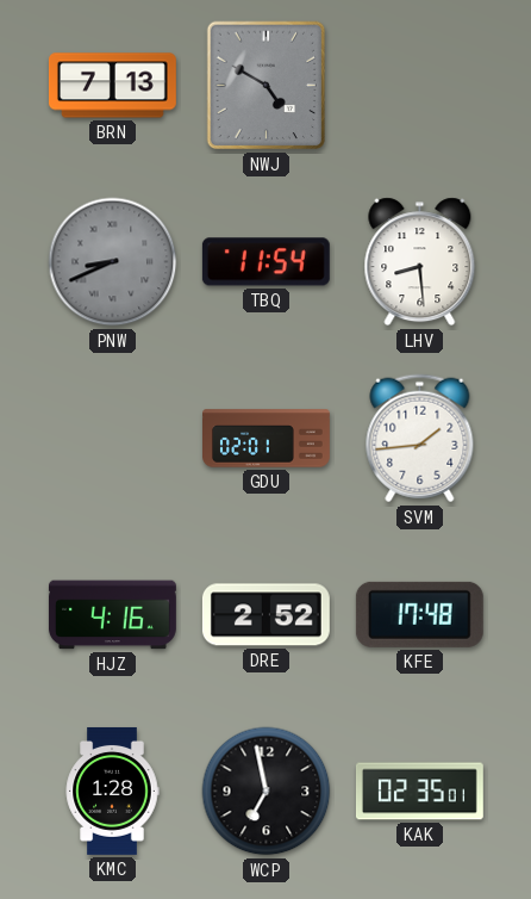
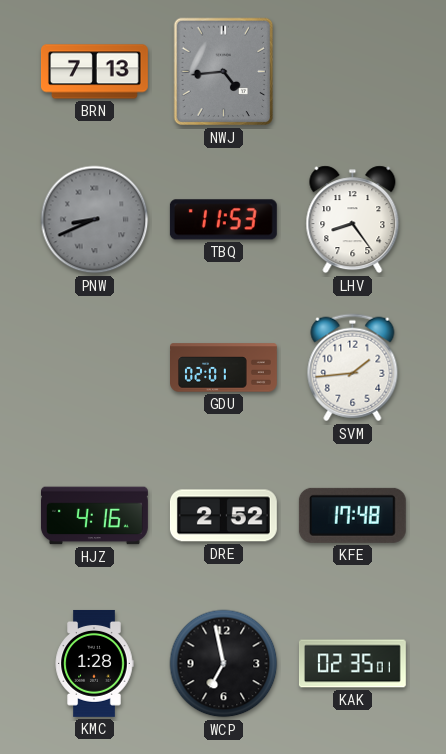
NWJ: 4:50 -> 4:44 (224, 72)
TBQ: 11:54 -> 11:53 (223, 220)
LHV: 8:29 -> 8:24 (353, 220)
